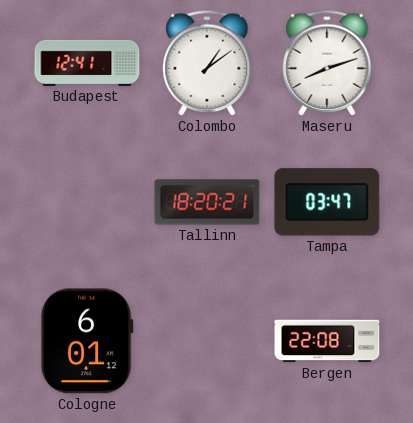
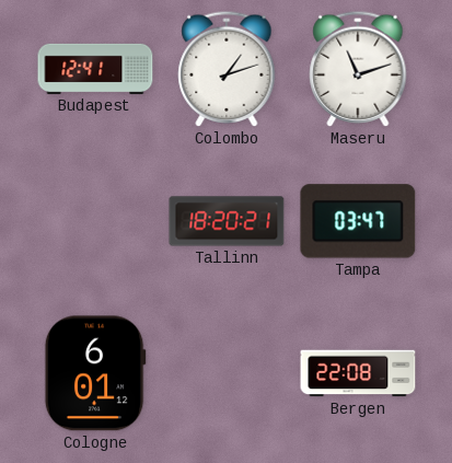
Colombo: 1:09 -> 1:12 (227, 69)
Maseru: 8:12 -> 11:12 (358, 69)
